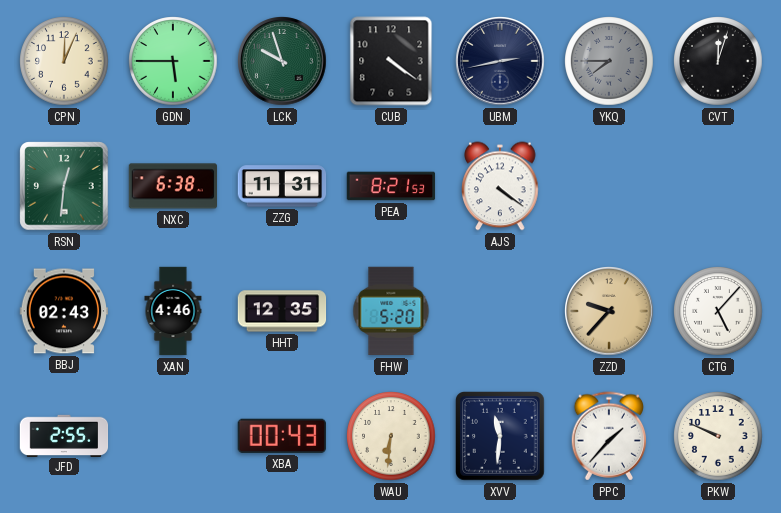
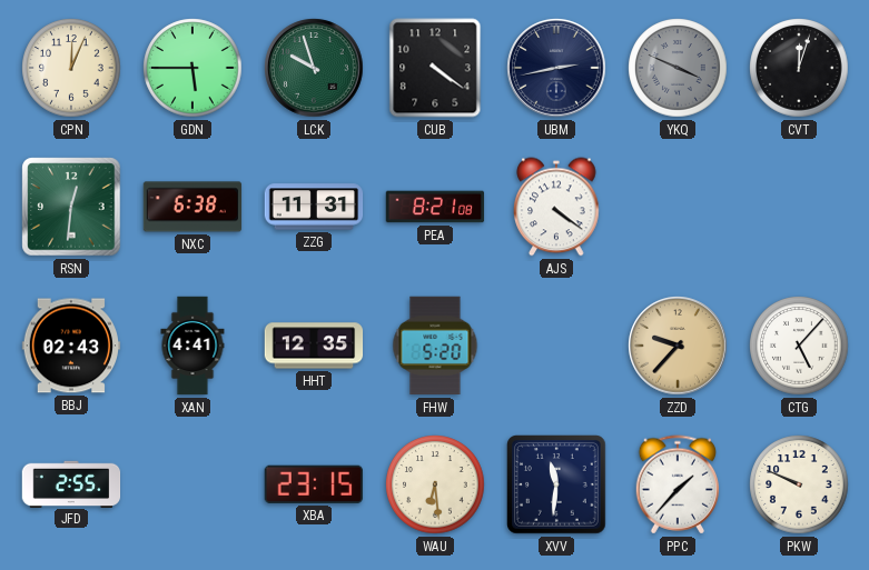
YKQ: 7:45 -> 3:49 (678, 68)
PEA: 8:21:53 -> 8:21:08 (435, 207)
XAN: 4:46 -> 4:41 (192, 346)
XBA: 00:43 -> 23:15 (314, 484)
WAU: 6:31 -> 6:29 (435, 484)
